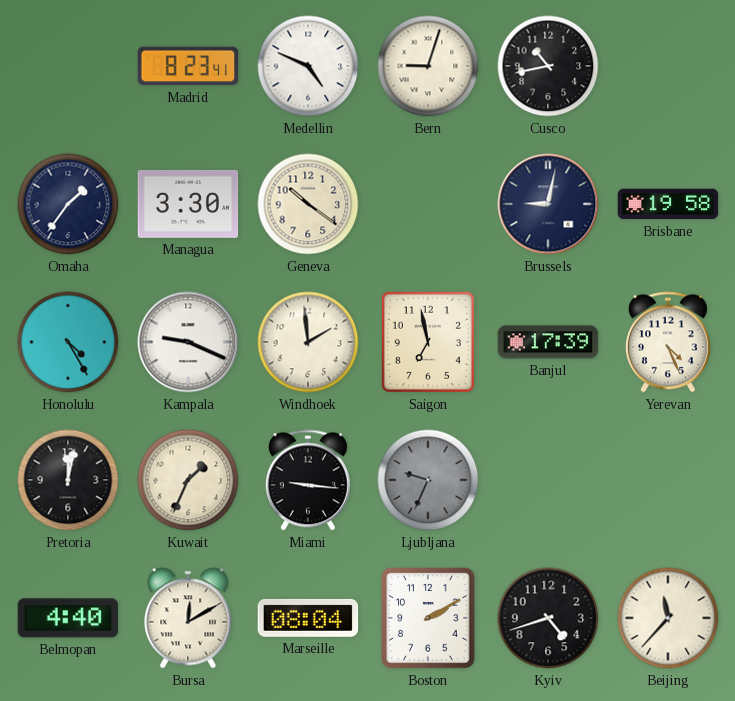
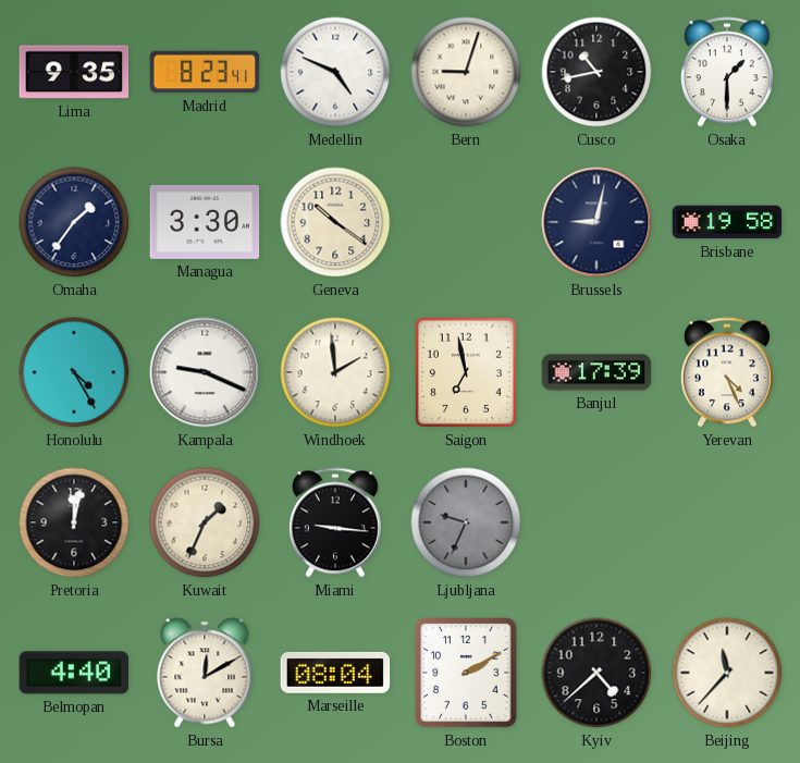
Lima: none -> 9:35 (74, 72)
Osaka: none -> 1:30 (727, 72)
Kyiv: 4:42 -> 4:38 (596, 673)
